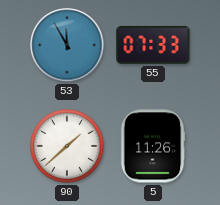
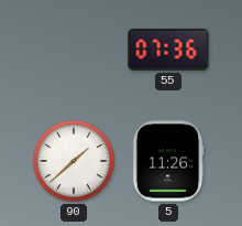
53: 11:55 -> none (67, 45)
55: 07:33 -> 07:36 (168, 50)
